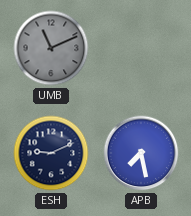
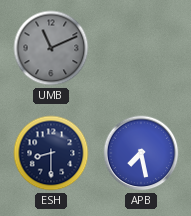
ESH: 9:11 -> 8:30 (51, 153)
